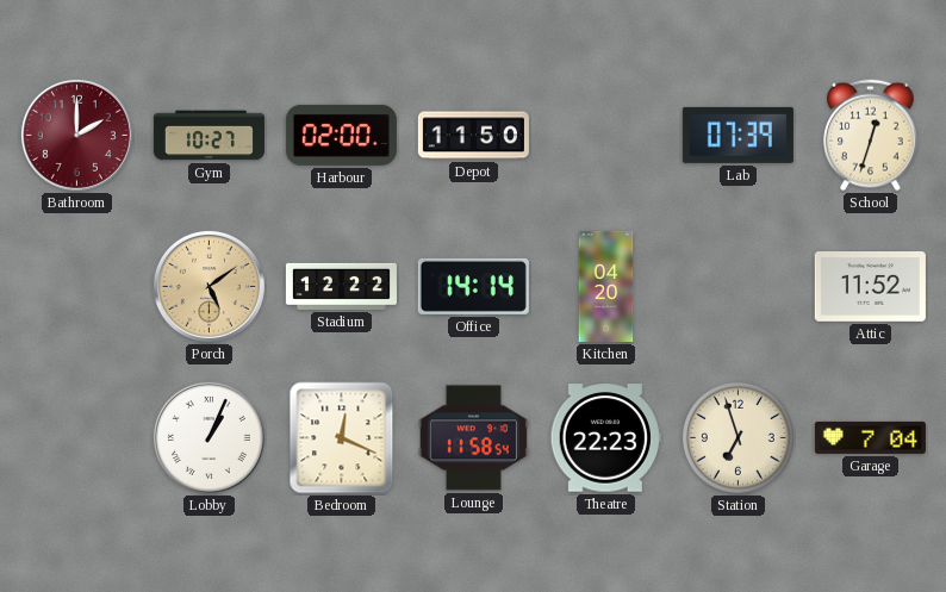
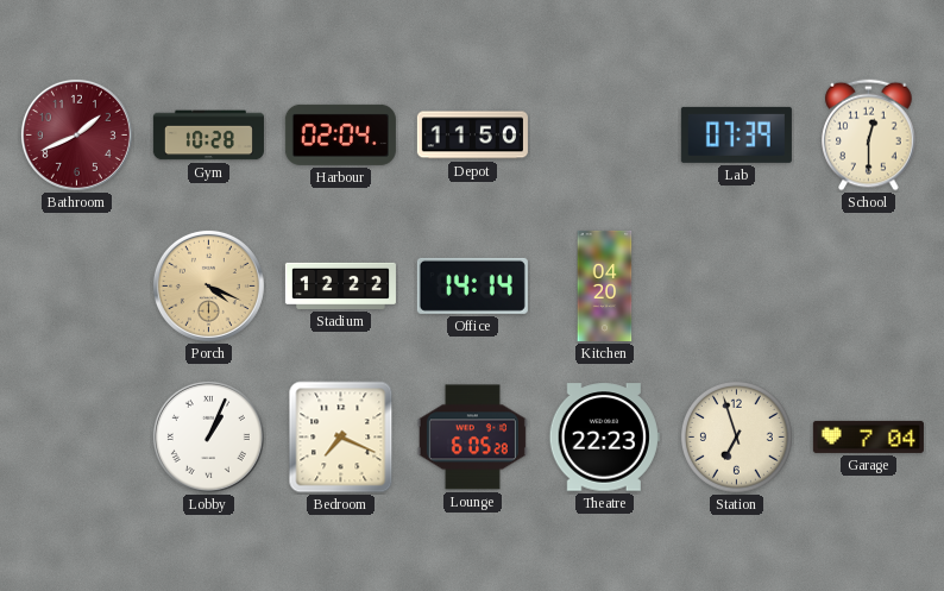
Bathroom: 2:00 -> 1:41 (76, 134)
Gym: 10:27 -> 10:28 (208, 136)
Harbour: 02:00 -> 02:04 (340, 134)
School: 12:33 -> 12:30 (869, 136)
Porch: 5:09 -> 4:19 (208, 285)
Attic: 11:52 -> none (870, 287)
Bedroom: 12:19 -> 7:19 (341, 438)
Lounge: 11:58 -> 6:05 (472, 438)
